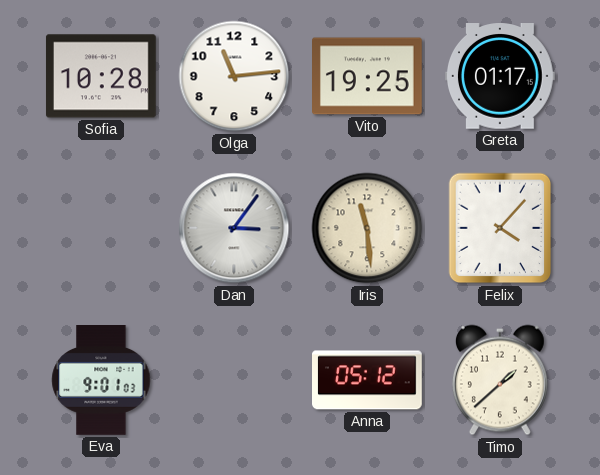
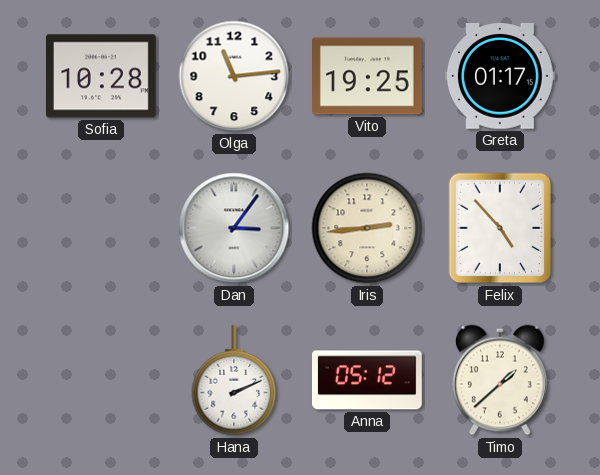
Iris: 11:29 -> 2:44 (367, 228)
Felix: 4:07 -> 4:53 (500, 228)
Eva: 9:01 -> none (101, 381)
Hana: none -> 2:11 (234, 381)
